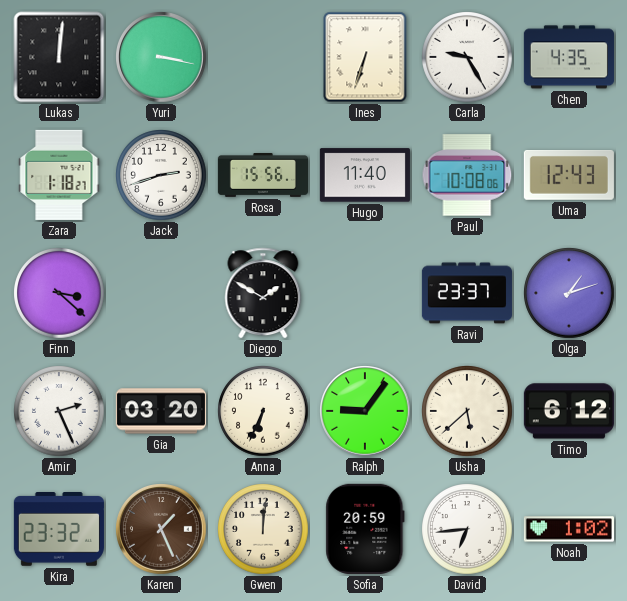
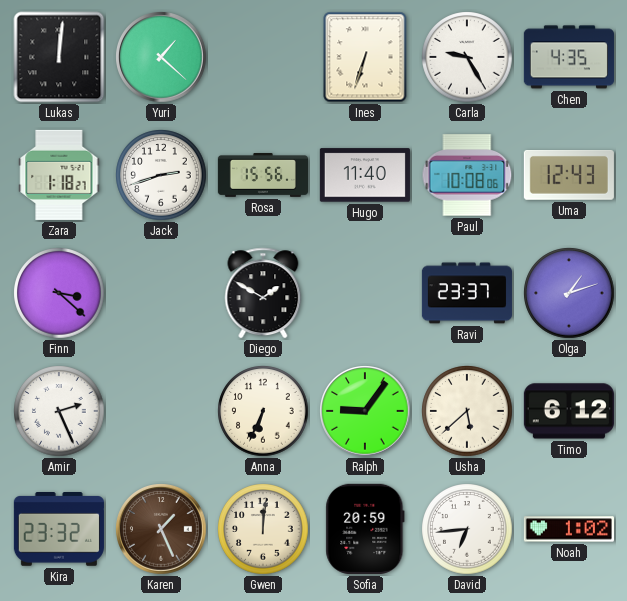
Yuri: 3:17 -> 1:22 (161, 57)
Gia: 03:20 -> none (161, 411)
